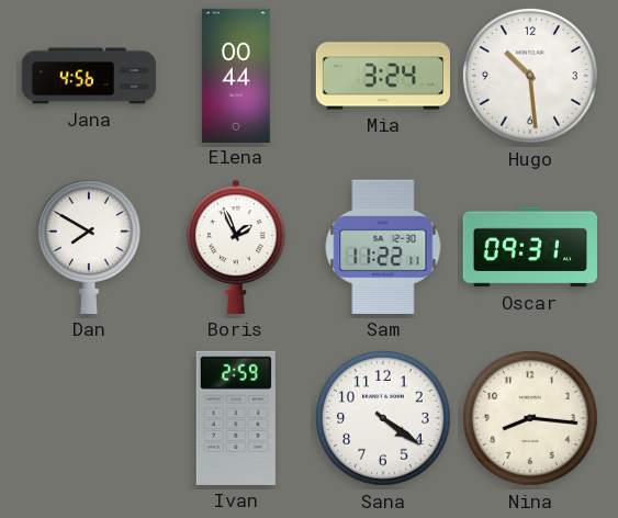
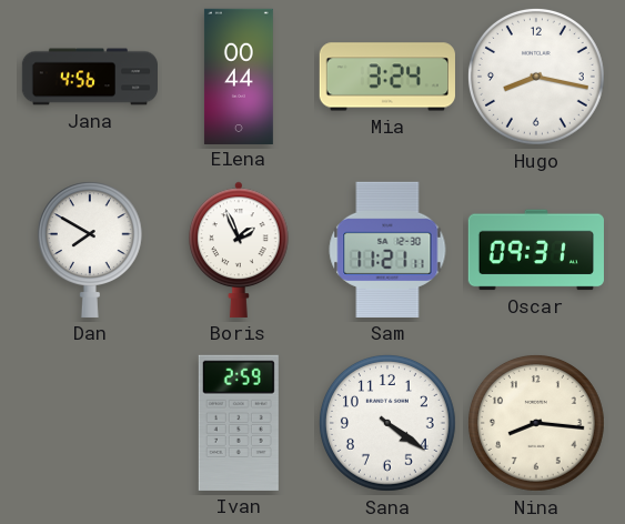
Hugo: 10:29 -> 8:17 (536, 77)
Sam: 11:22 -> 11:21 (387, 250)
